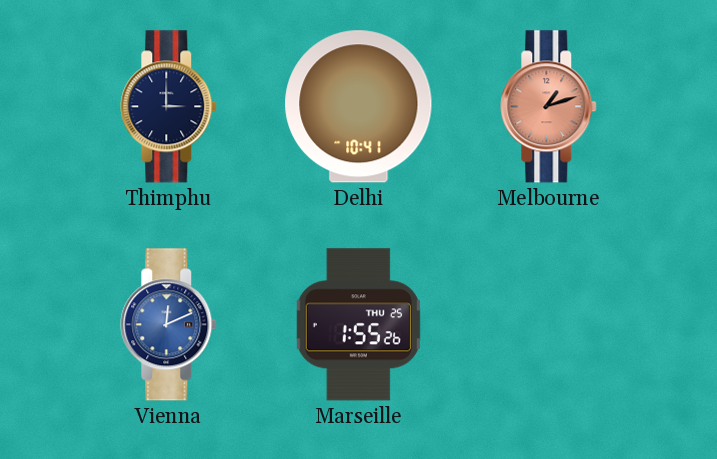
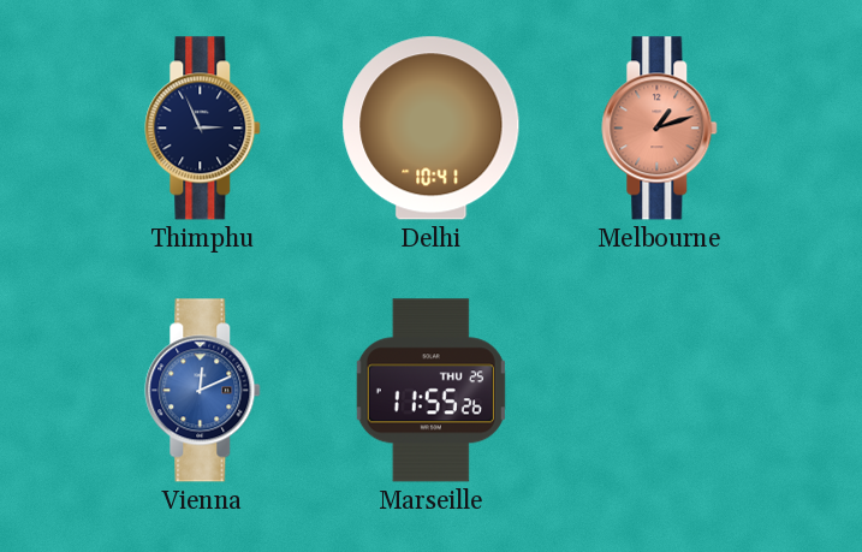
Thimphu: 3:00 -> 2:56 (203, 129)
Marseille: 1:55 -> 11:55 (430, 391)
